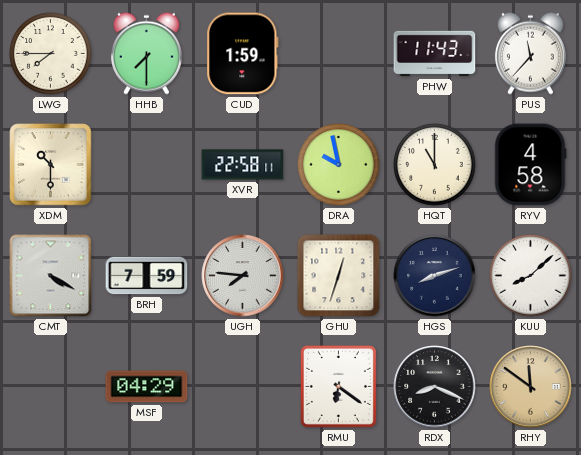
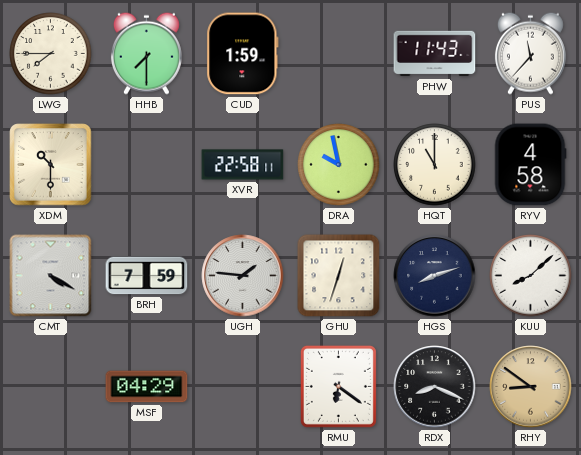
UGH: 7:46 -> 1:46 (243, 276)
RHY: 11:51 -> 8:51 (531, 387)
